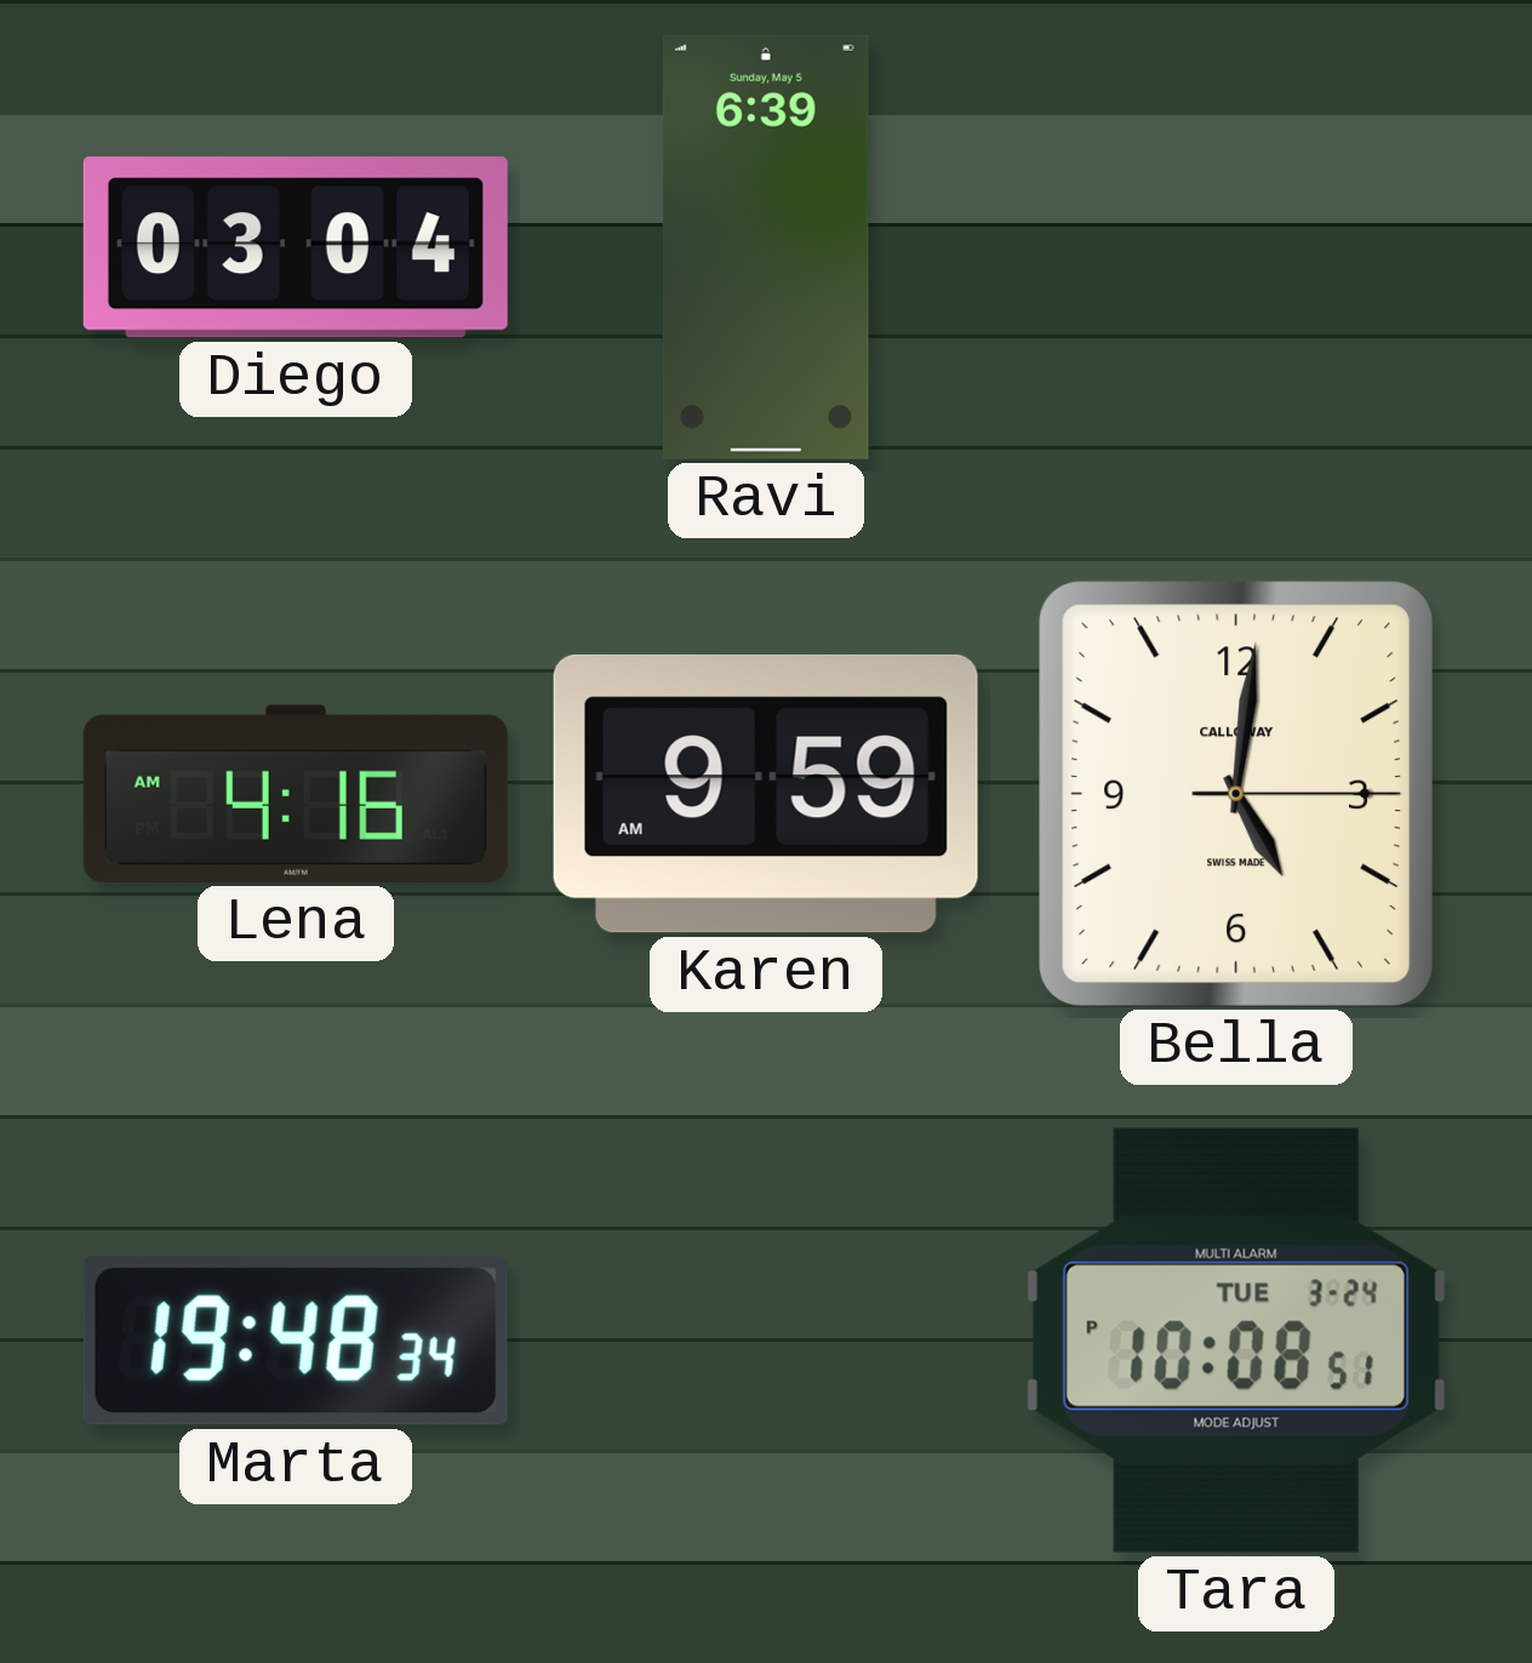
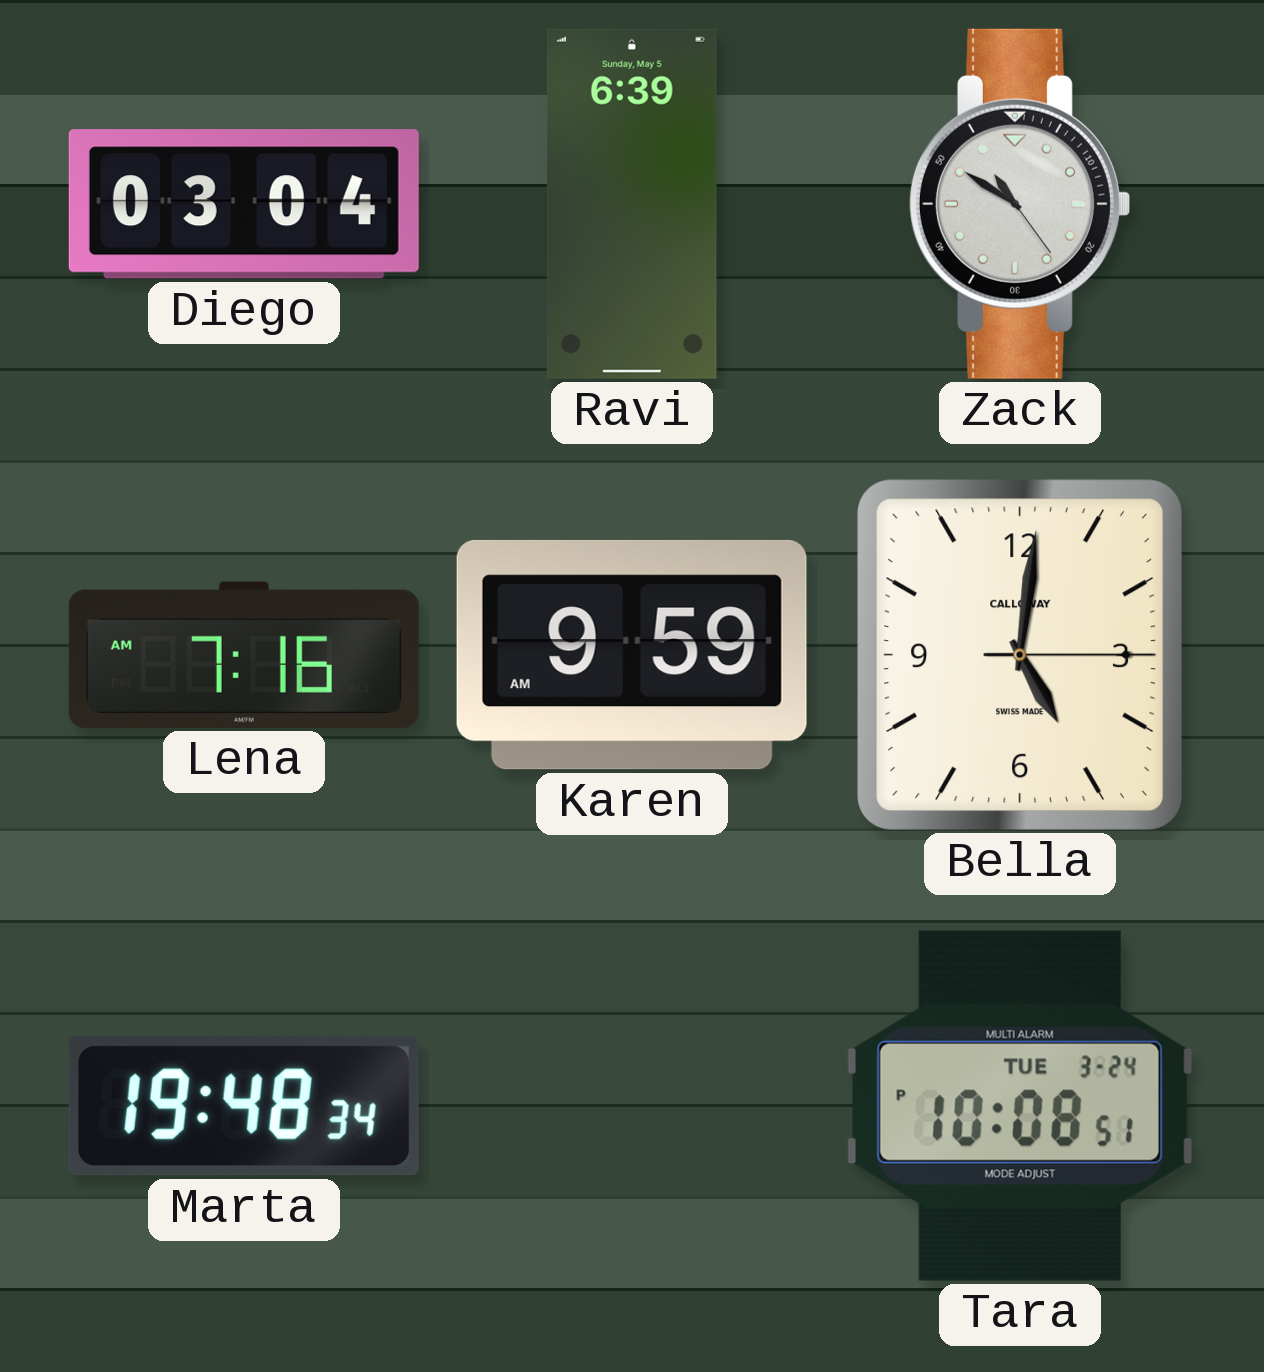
Zack: none -> 10:50 (1019, 204)
Lena: 4:16 -> 7:16 (244, 655)
